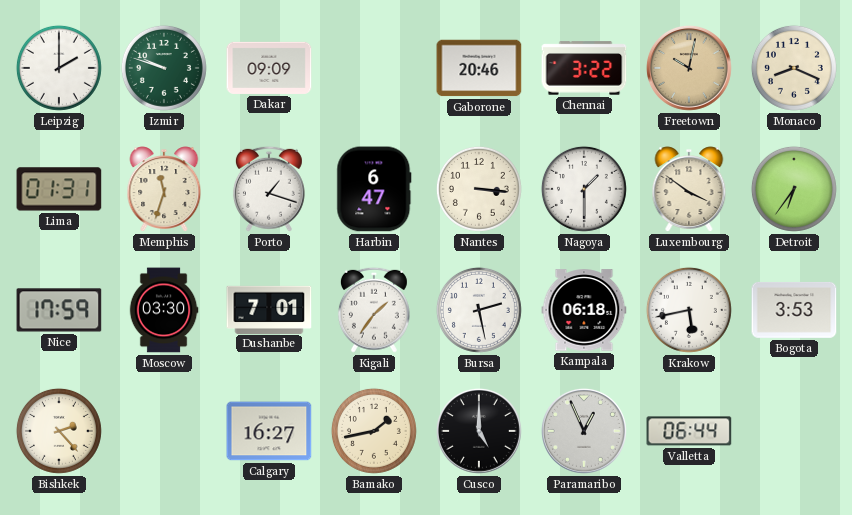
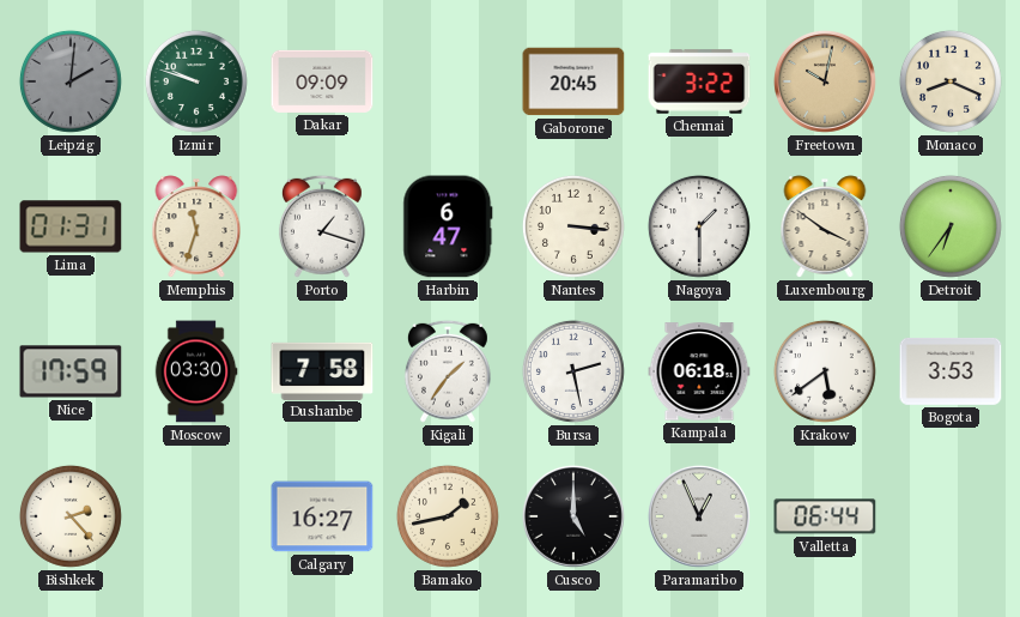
Leipzig: 2:00 -> 2:01 (71, 81)
Leipzig dial: white -> grey (71, 81)
Gaborone: 20:46 -> 20:45 (573, 81)
Dushanbe: 7:01 -> 7:58 (322, 370)
Krakow: 5:43 -> 5:39 (825, 371)
